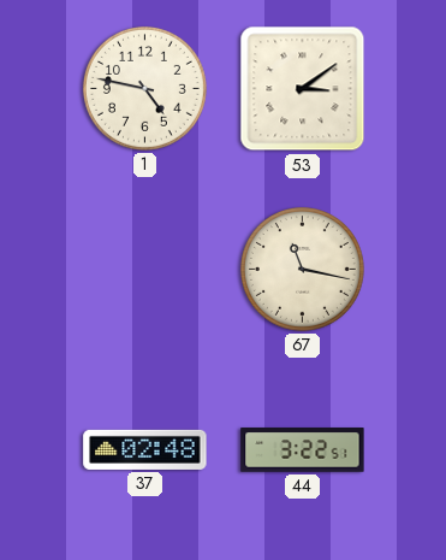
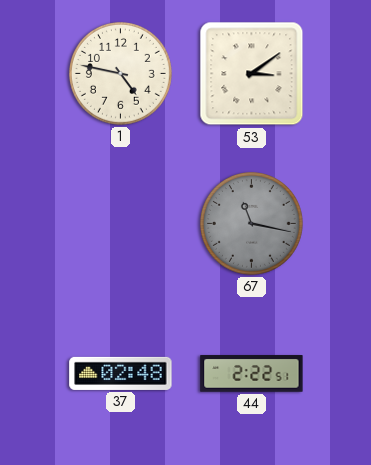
67 dial: cream -> grey (251, 223)
44: 3:22 -> 2:22 (252, 374)
